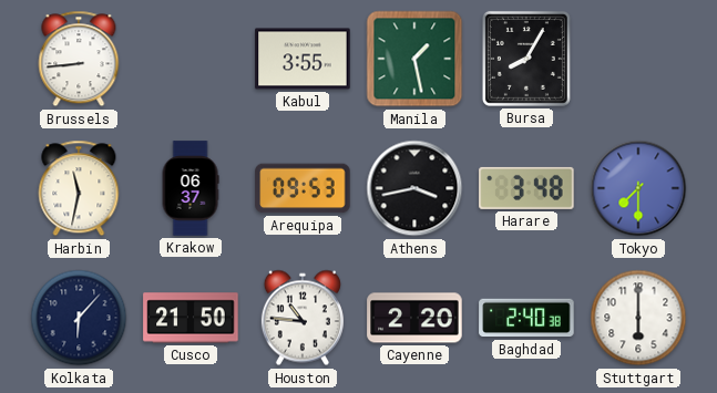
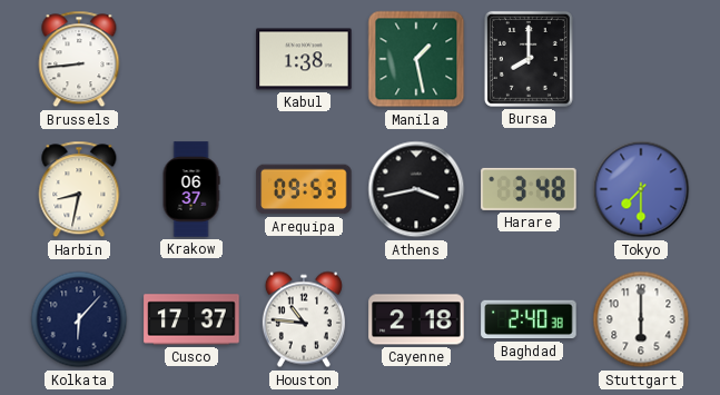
Kabul: 3:55 -> 1:38 (304, 59)
Bursa: 8:05 -> 8:00 (529, 59)
Harbin: 11:32 -> 8:32 (79, 189)
Cusco: 21:50 -> 17:37 (191, 319)
Cayenne: 2:20 -> 2:18 (416, 319)
